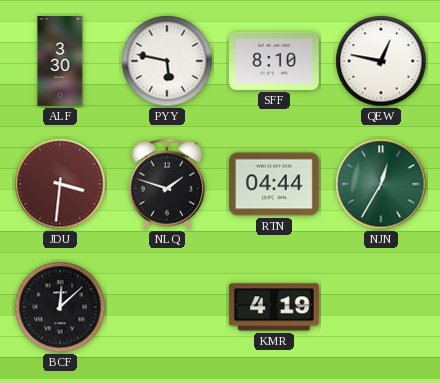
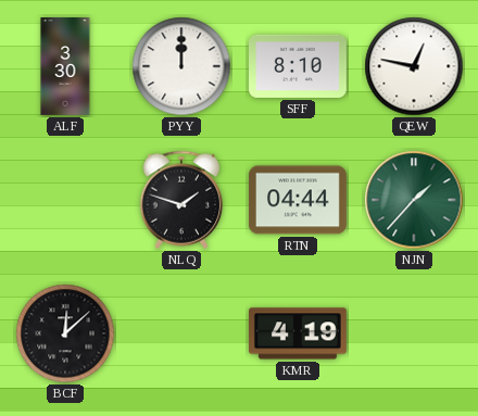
PYY: 5:47 -> 12:00 (181, 66)
JDU: 3:31 -> none (60, 184)
NJN: 12:35 -> 1:37 (414, 200)
